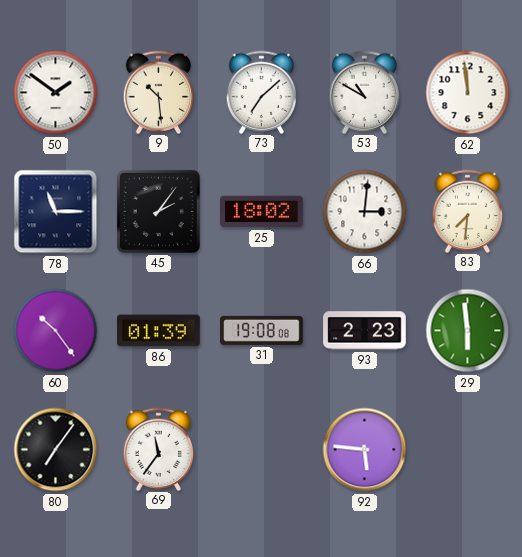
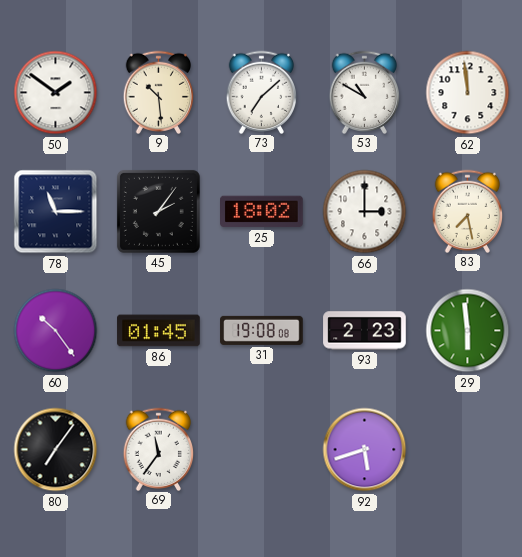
66: 3:01 -> 3:00 (365, 212)
83: 7:31 -> 7:28 (468, 211)
86: 01:39 -> 01:45 (159, 331)
92: 5:46 -> 5:42 (365, 450)
